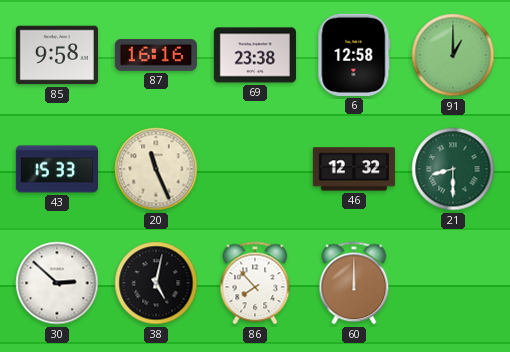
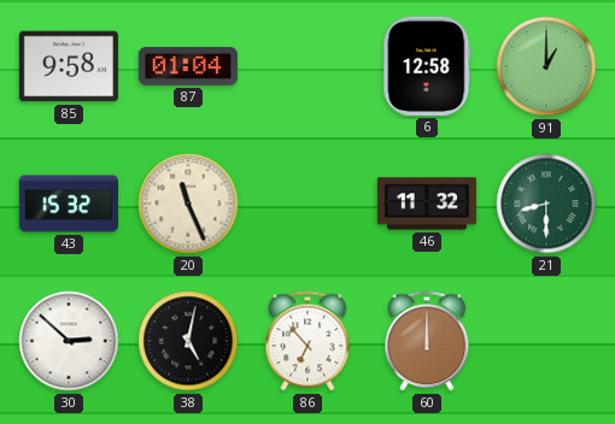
87: 16:16 -> 01:04 (188, 66)
69: 23:38 -> none (254, 55)
43: 15:33 -> 15:32 (68, 204)
46: 12:32 -> 11:32 (427, 204)
86: 7:53 -> 6:53 (307, 341)
